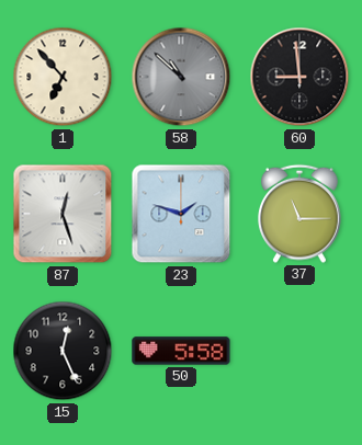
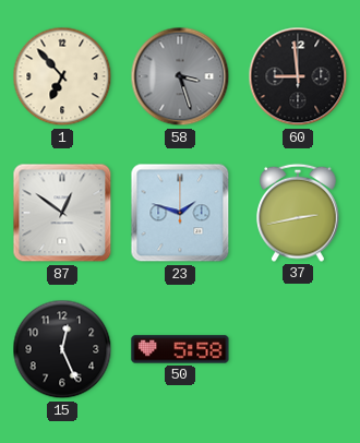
58: 10:52 -> 3:27 (180, 76)
87: 12:27 -> 12:51 (62, 213)
37: 11:15 -> 2:43 (299, 213)
